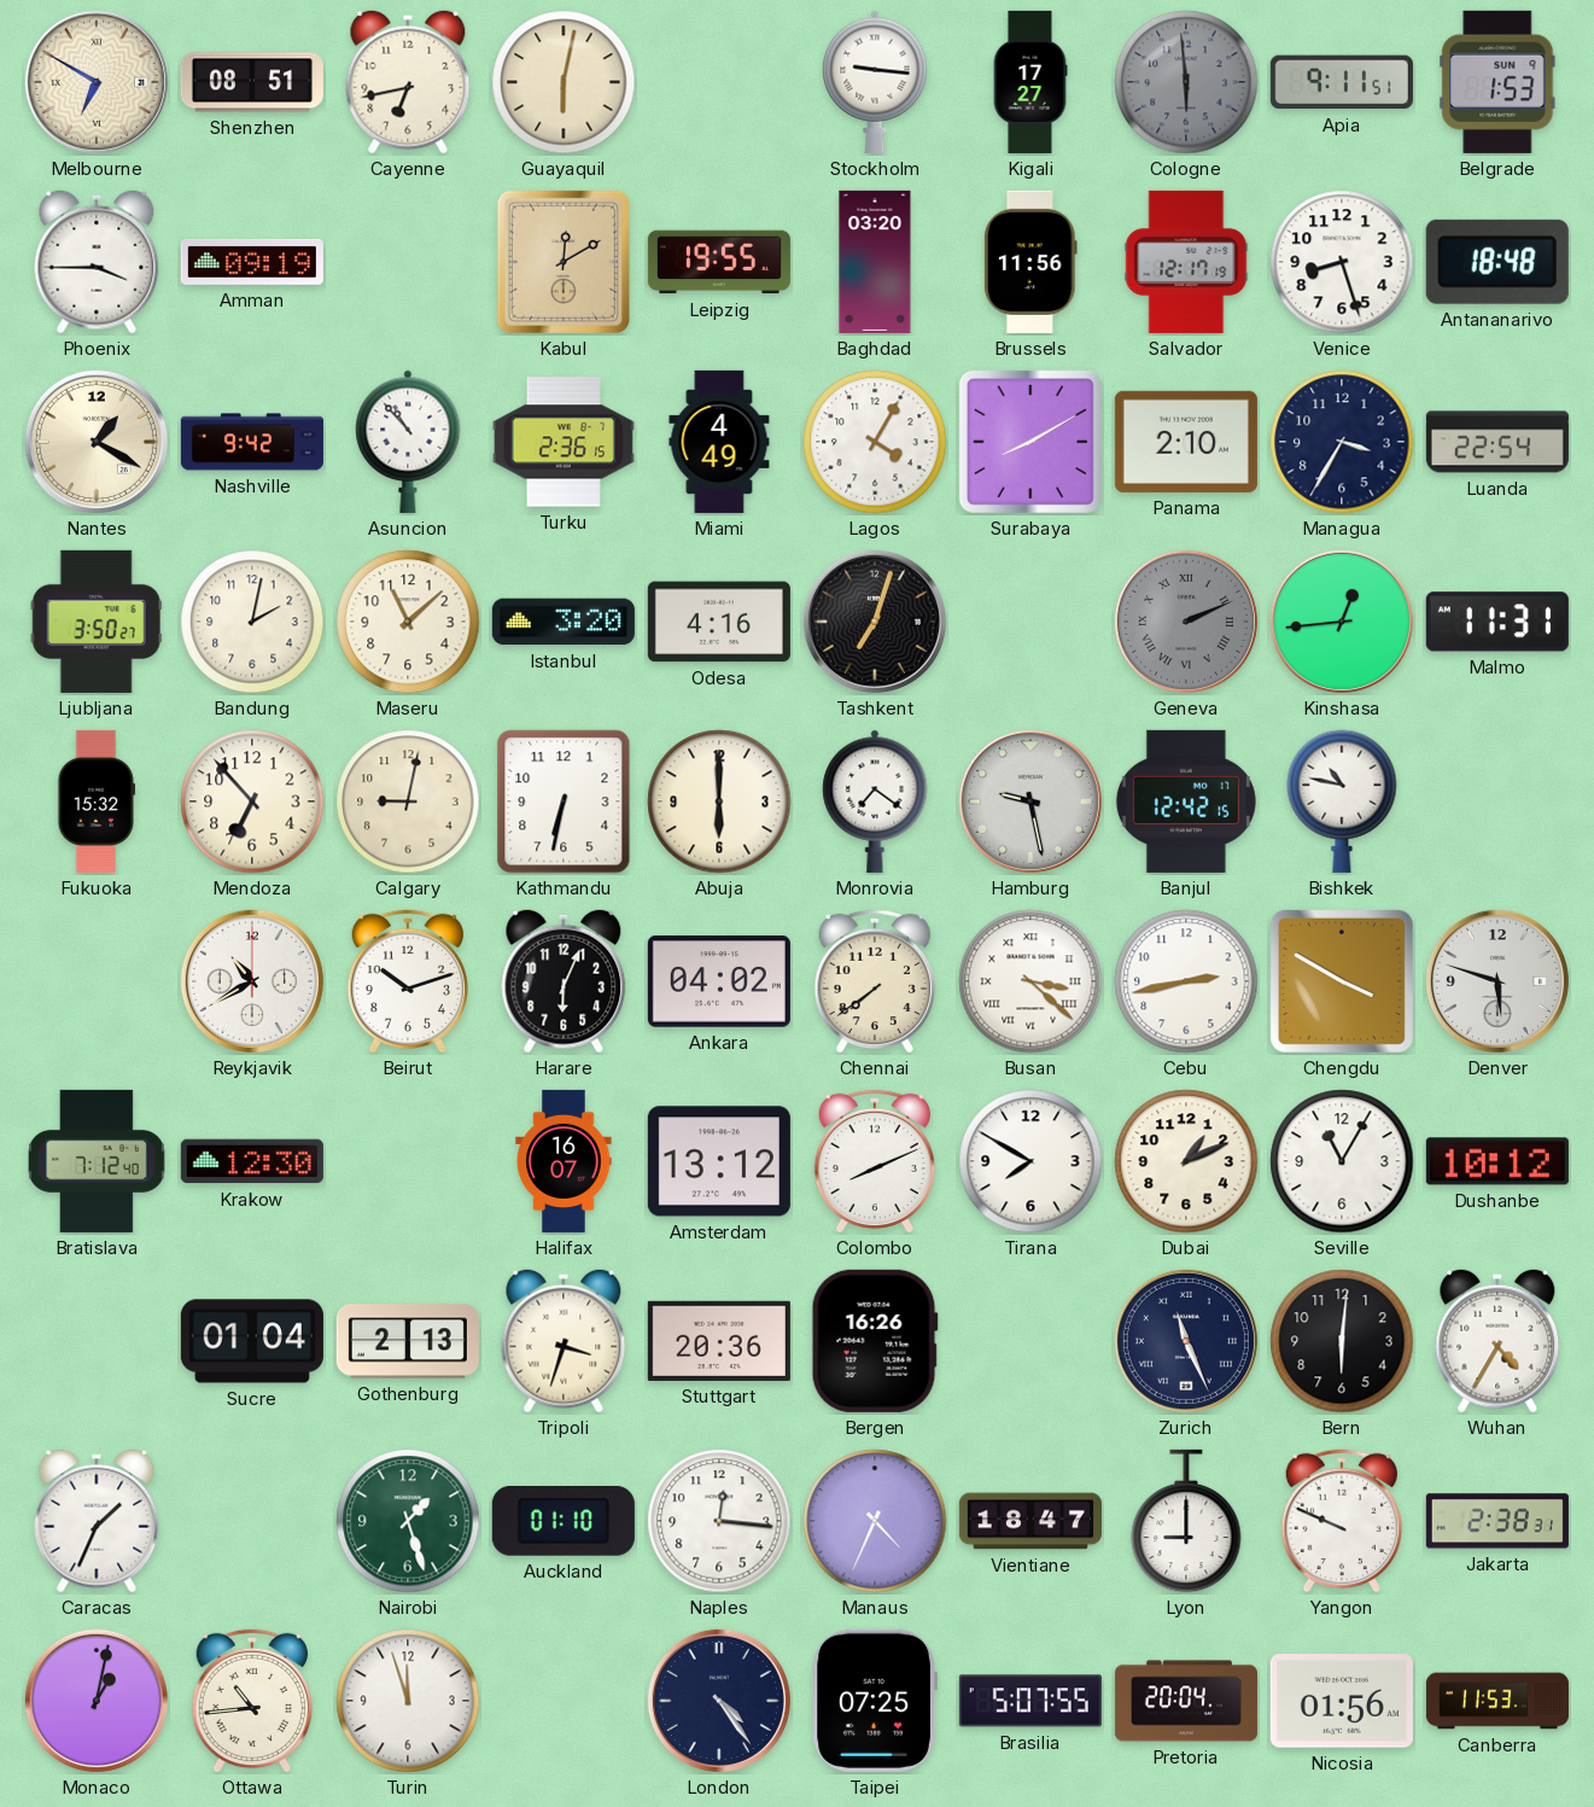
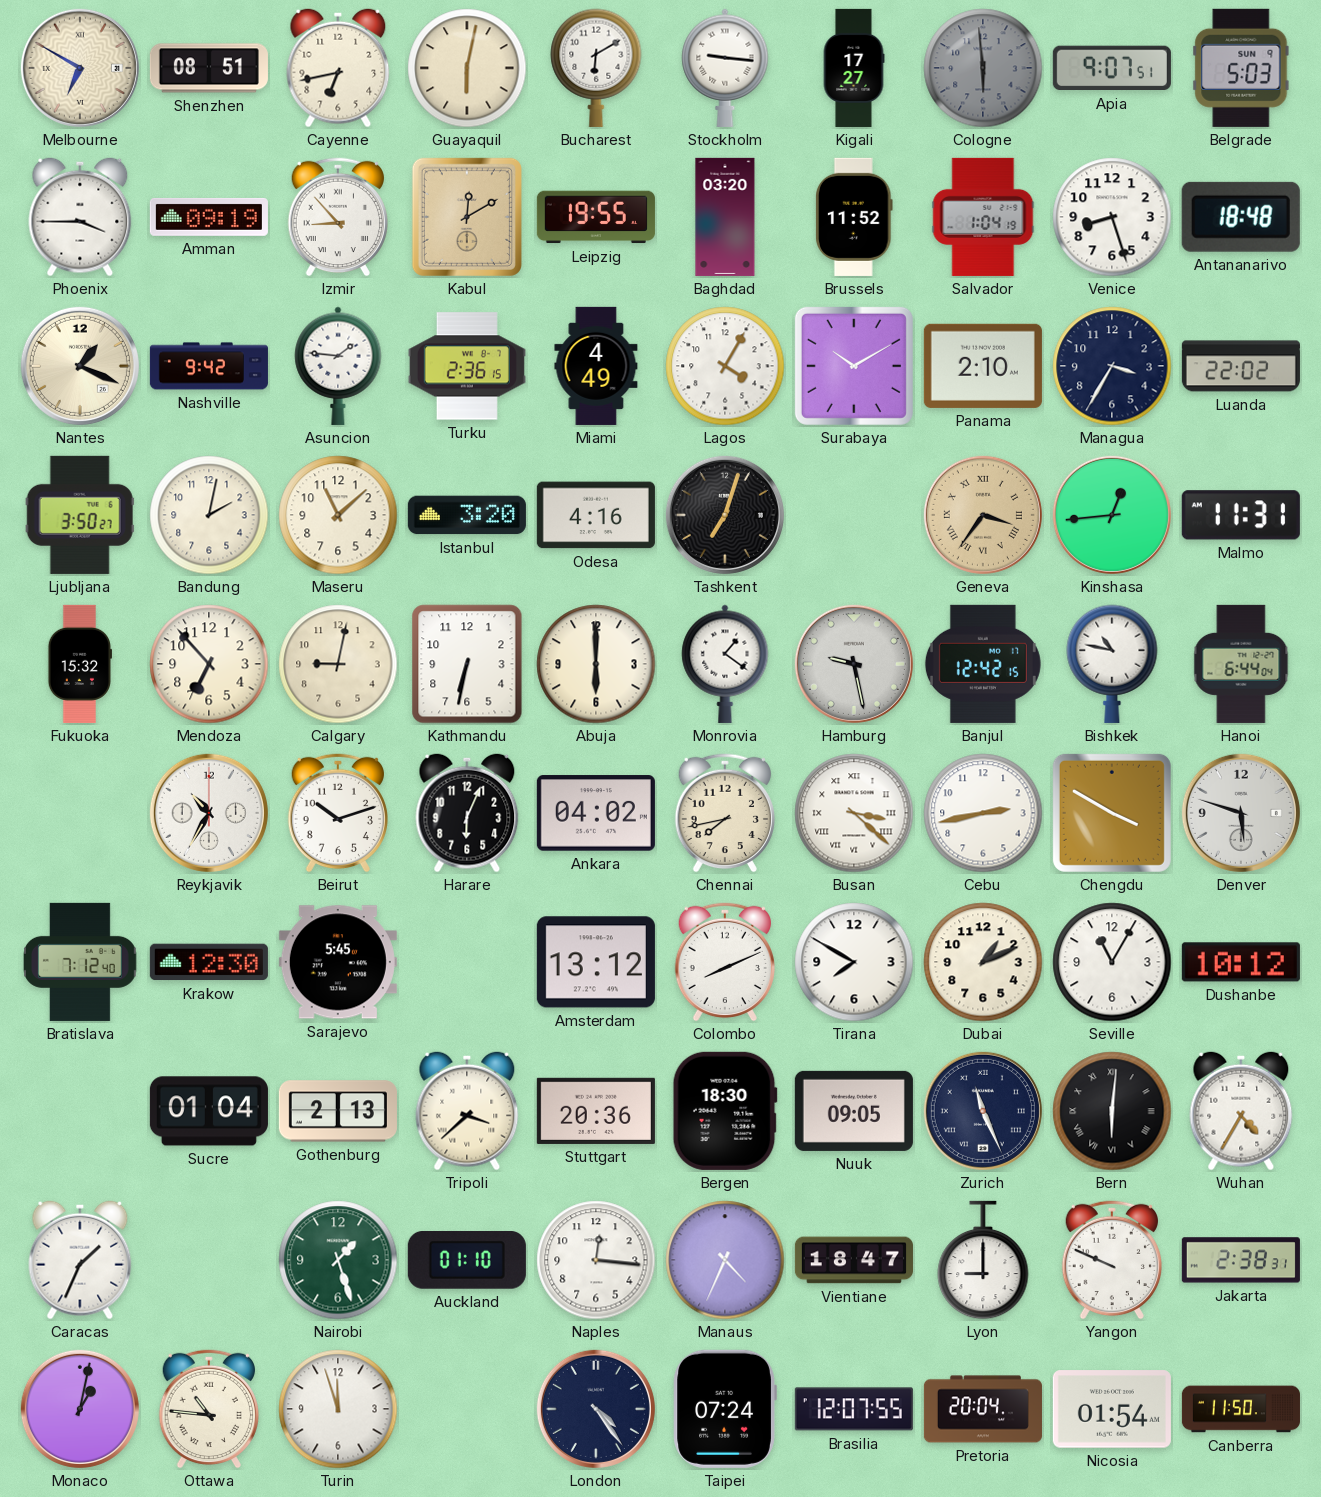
Bucharest: none -> 6:10 (596, 68)
Apia: 9:11 -> 9:07 (1112, 68)
Belgrade: 1:53 -> 5:03 (1241, 68)
Izmir: none -> 8:53 (337, 217)
Brussels: 11:56 -> 11:52 (855, 217)
Salvador: 12:17 -> 1:04 (983, 217)
Nantes: 1:20 -> 1:19 (80, 366)
Asuncion: 10:53 -> 1:46 (338, 366)
Surabaya: 8:10 -> 10:10 (854, 366)
Luanda: 22:54 -> 22:02 (1241, 366)
Geneva: 2:11 -> 3:36 (983, 515)
Geneva dial: grey -> champagne (983, 515)
Monrovia: 7:21 -> 1:21 (725, 664)
Hanoi: none -> 6:44 (1241, 664)
Reykjavik: 10:40 -> 10:35 (209, 813)
Chennai: 7:39 -> 7:43 (724, 813)
Sarajevo: none -> 5:45 (338, 962)
Halifax: 16:07 -> none (564, 1161)
Tripoli: 3:33 -> 3:38 (467, 1111)
Bergen: 16:26 -> 18:30 (725, 1111)
Nuuk: none -> 09:05 (854, 1111)
Bern numerals: Arabic -> Roman (1112, 1111)
Ottawa: 10:44 -> 10:46 (208, 1409)
Taipei: 07:25 -> 07:24 (725, 1409)
Brasilia: 5:07 -> 12:07 (854, 1409)
Nicosia: 01:56 -> 01:54 (1112, 1409)
Canberra: 11:53 -> 11:50 (1241, 1409)
